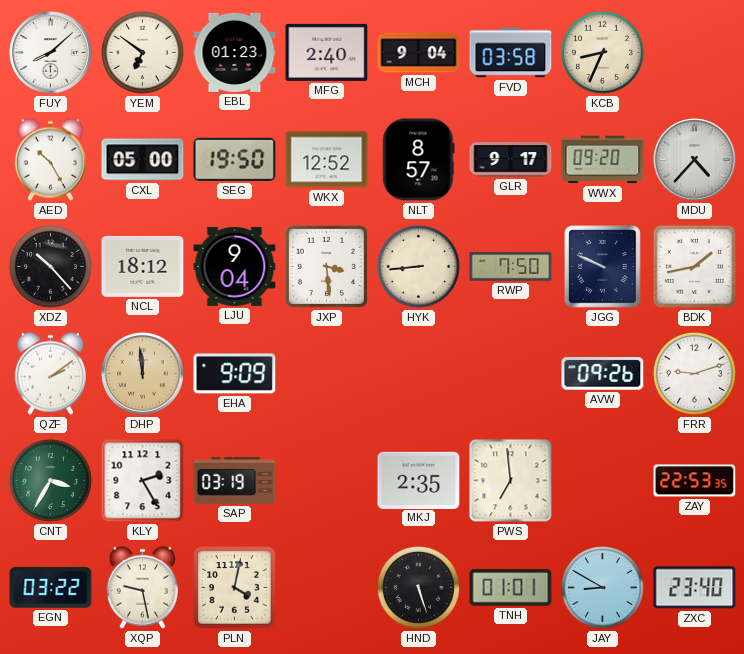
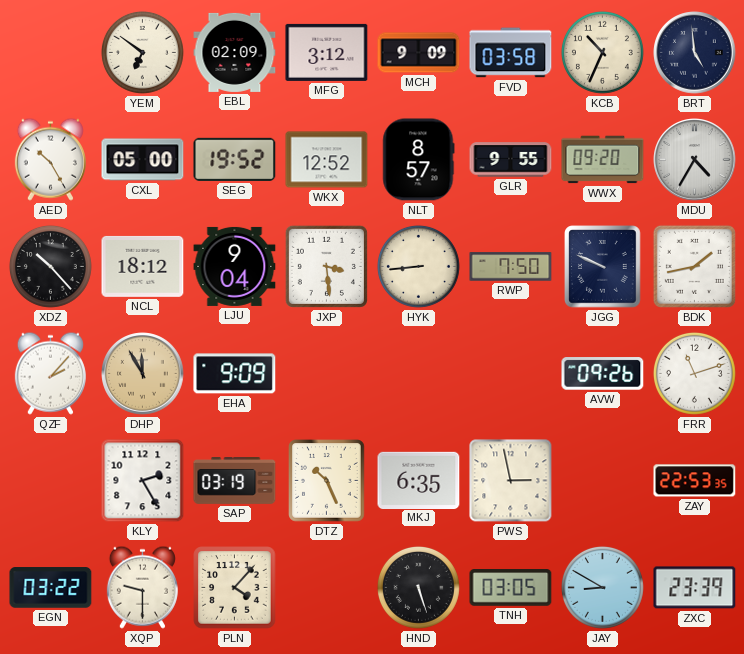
FUY: 8:08 -> none (51, 53)
EBL: 01:23 -> 02:09 (235, 52)
MFG: 2:40 -> 3:12 (327, 52)
MCH: 9:04 -> 9:09 (419, 53)
KCB: 8:34 -> 10:34 (602, 52)
BRT: none -> 4:59 (695, 53)
SEG: 19:50 -> 19:52 (235, 159)
GLR: 9:17 -> 9:55 (511, 160)
MDU: 4:37 -> 4:35 (695, 160)
QZF: 2:09 -> 2:07 (50, 373)
DHP: 11:59 -> 11:55 (143, 374)
FRR: 9:12 -> 11:12 (694, 373)
CNT: 3:35 -> none (50, 480)
DTZ: none -> 10:26 (327, 481)
MKJ: 2:35 -> 6:35 (419, 480)
PWS: 6:59 -> 2:58 (511, 481)
XQP: 9:28 -> 9:30 (142, 587)
PLN: 4:02 -> 4:07 (235, 588)
TNH: 01:01 -> 03:05 (511, 588)
ZXC: 23:40 -> 23:39 (695, 588)
